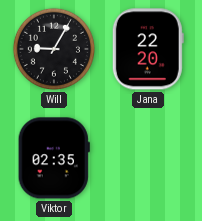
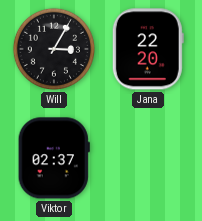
Will: 9:05 -> 3:05 (54, 49)
Viktor: 02:35 -> 02:37 (54, 158)
